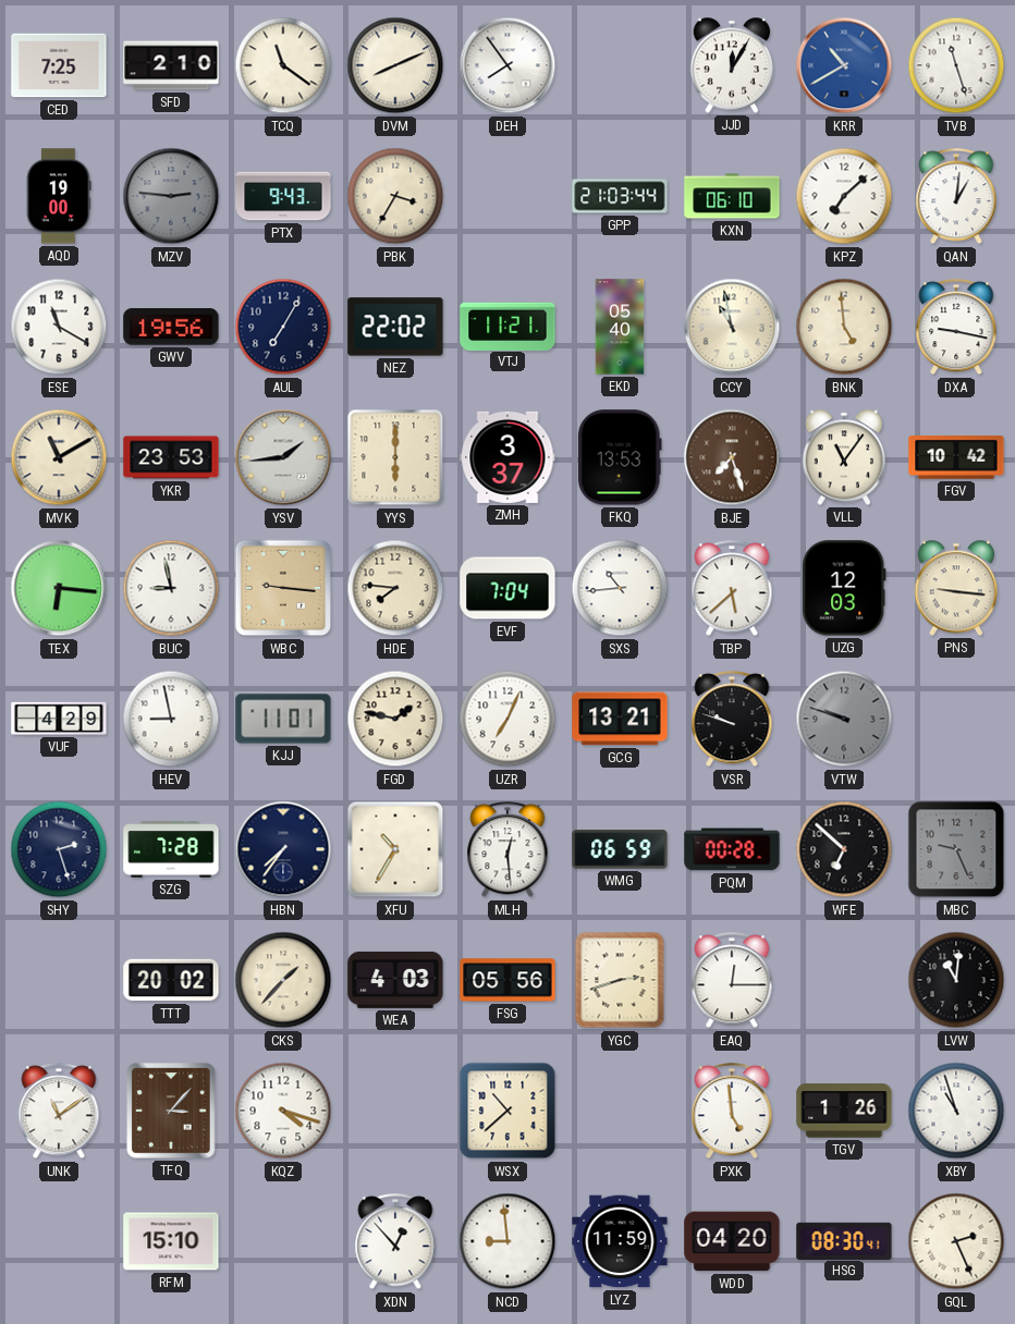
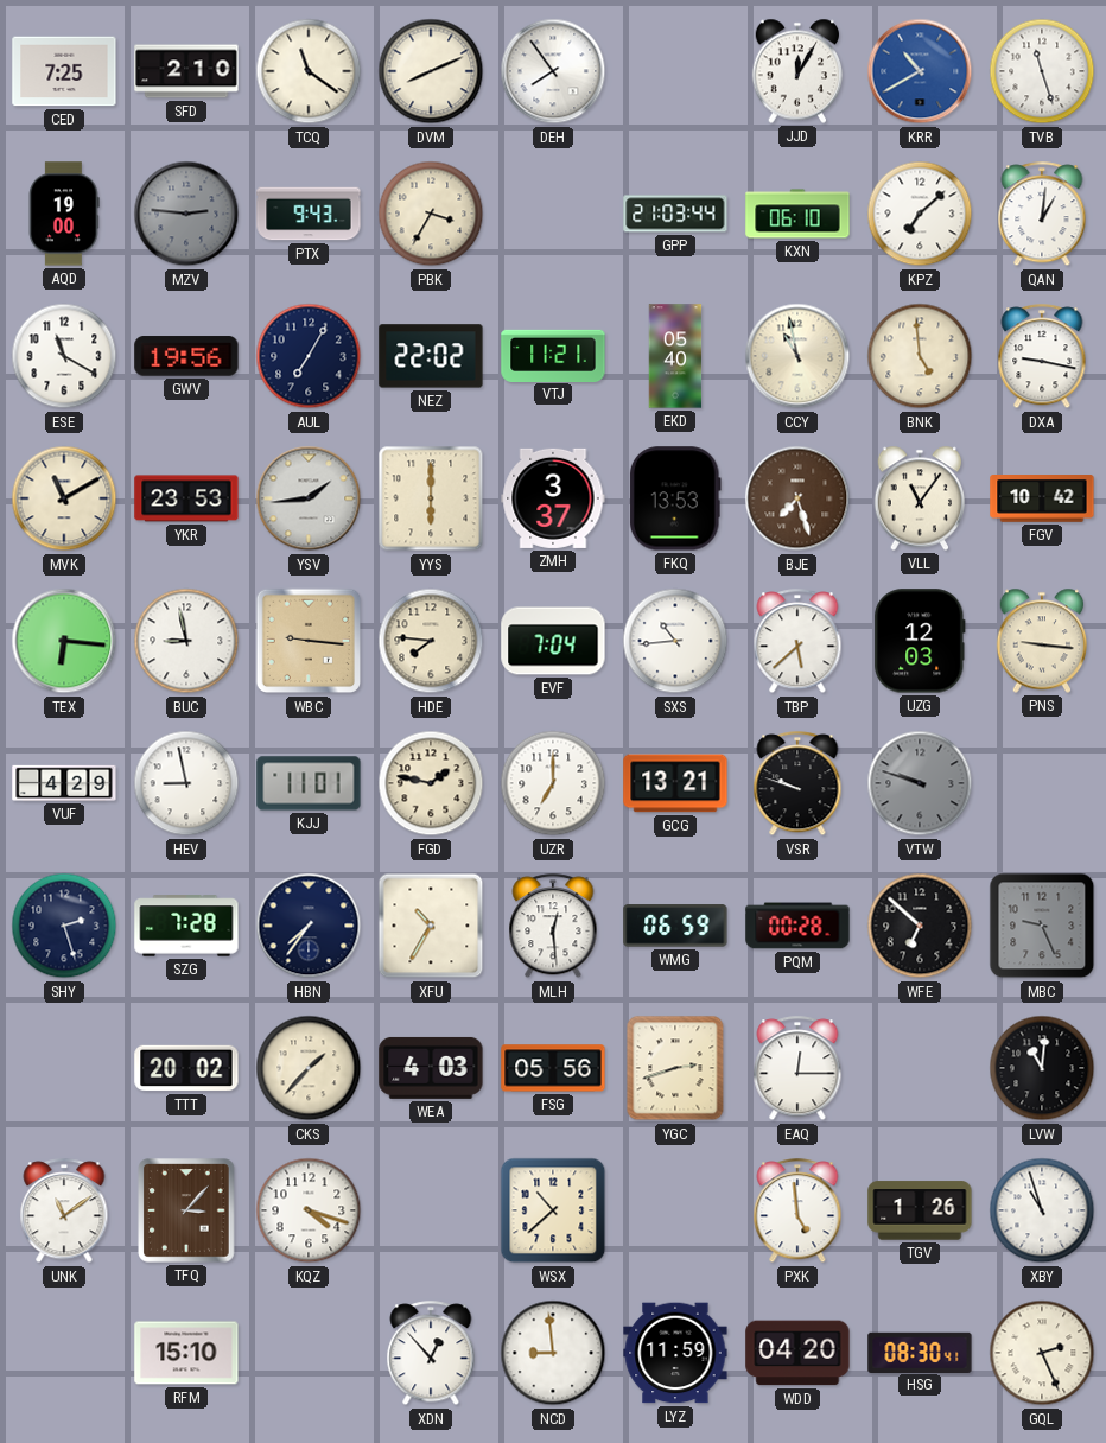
UZR: 7:04 -> 7:00 (553, 783)
